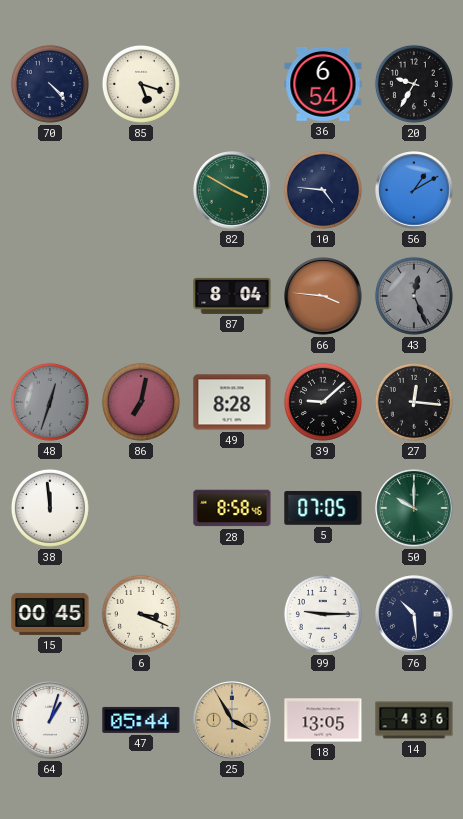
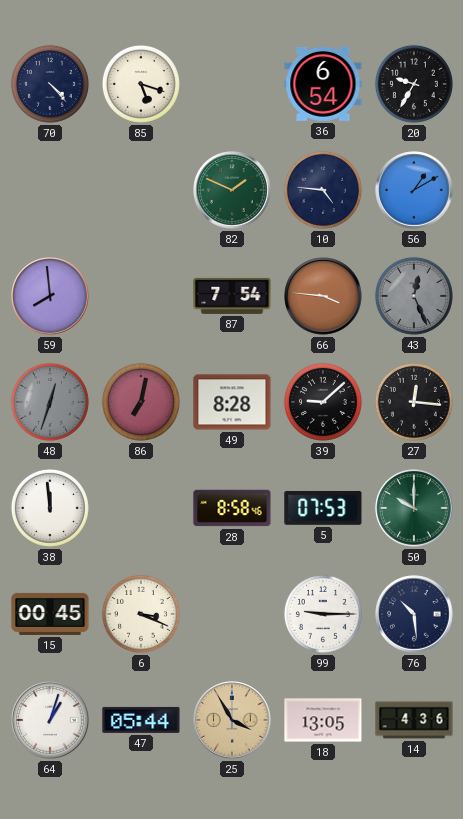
82: 3:50 -> 1:49 (232, 190)
59: none -> 7:59 (50, 296)
87: 8:04 -> 7:54 (232, 296)
5: 07:05 -> 07:53 (323, 508)
